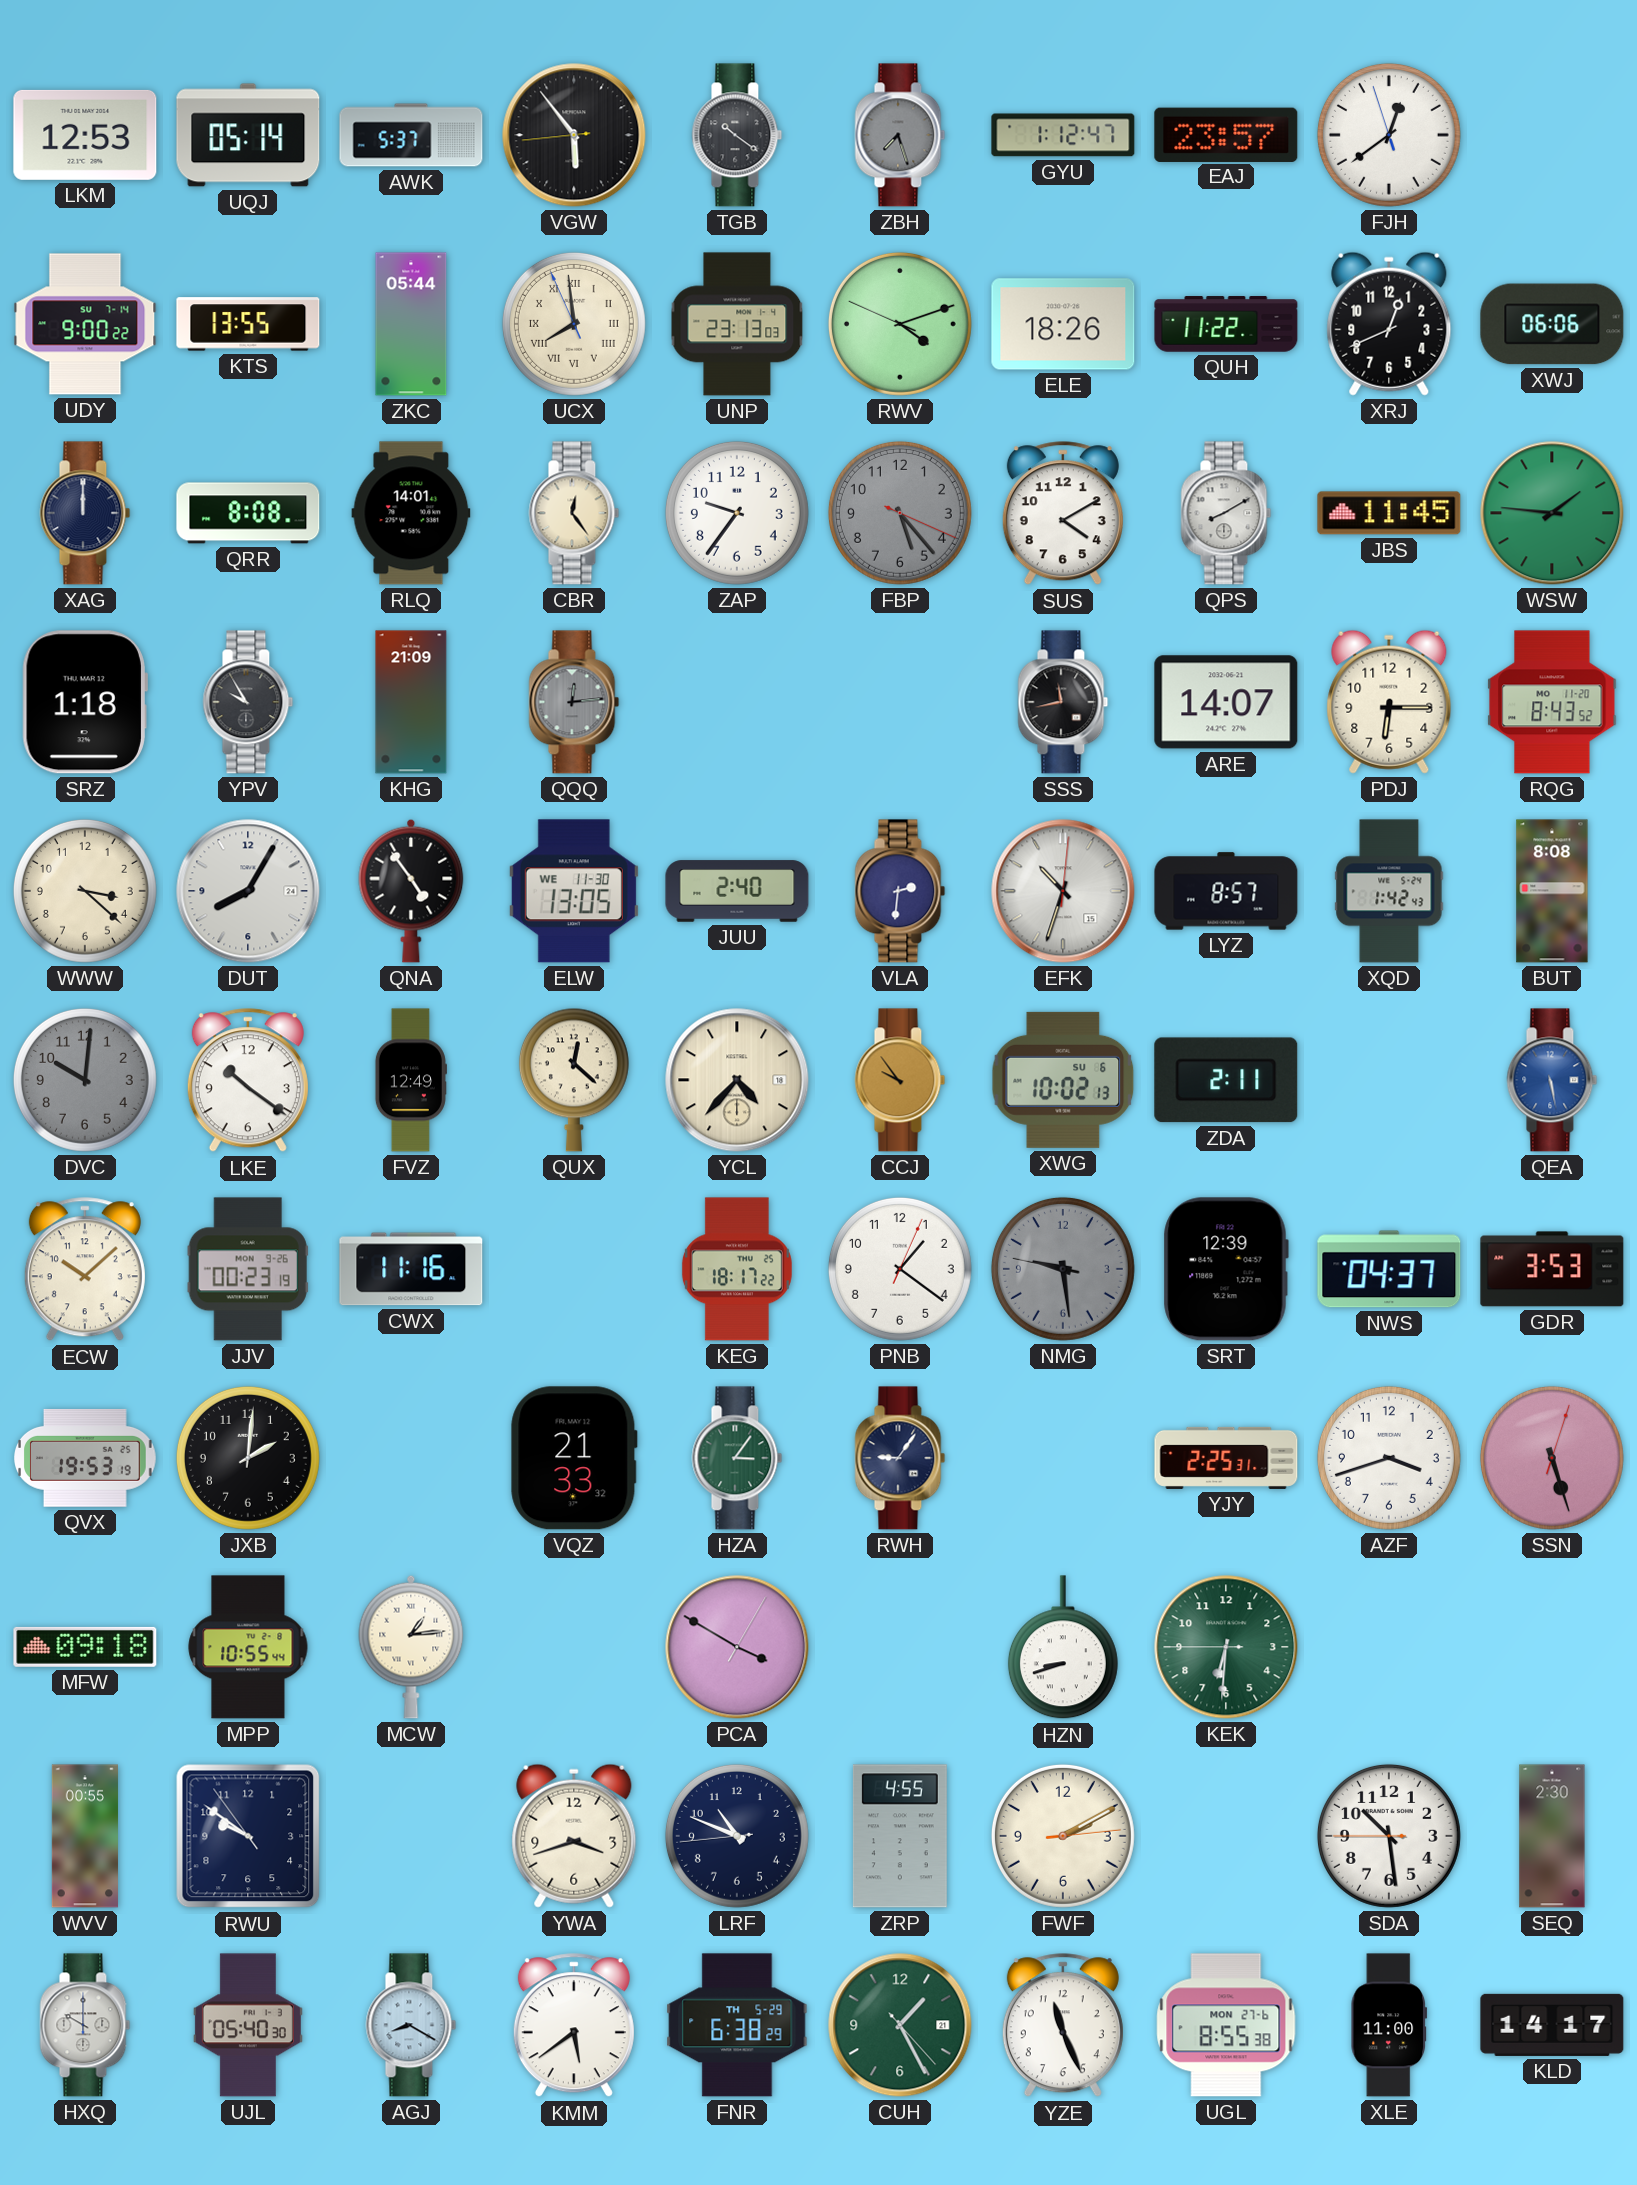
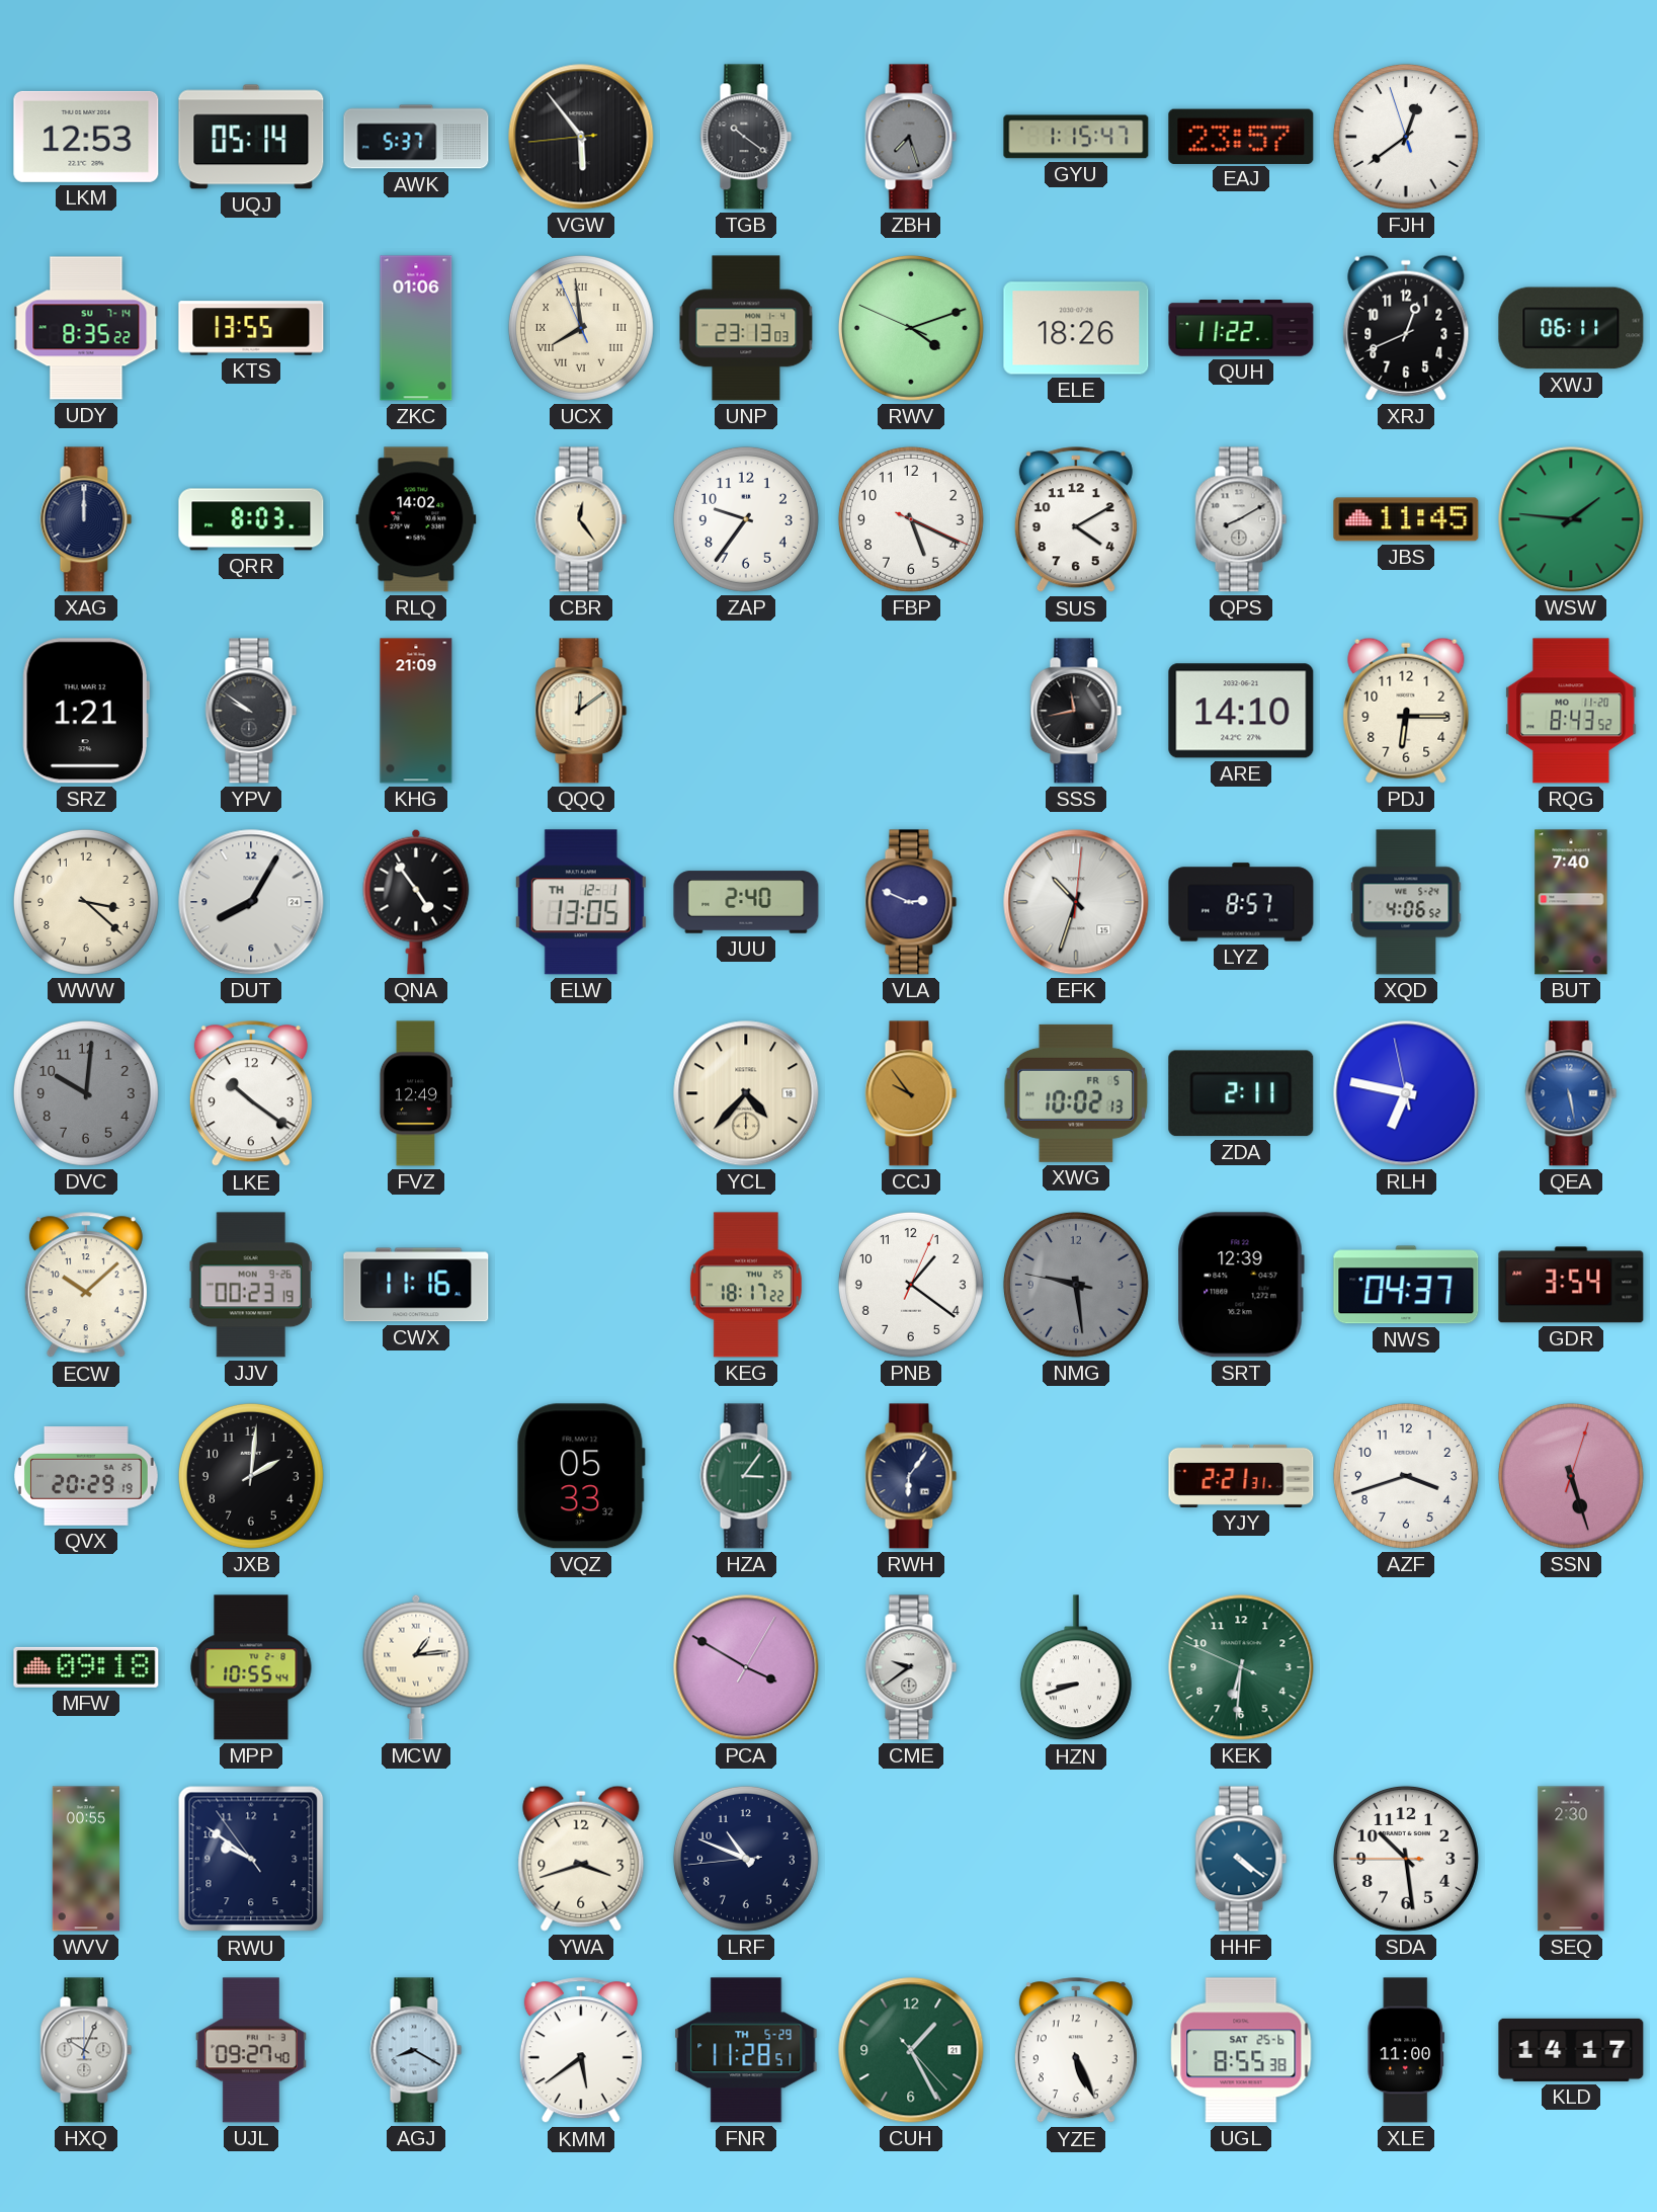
GYU: 1:12 -> 1:15 (1076, 137)
UDY: 9:00 -> 8:35 (86, 328)
ZKC: 05:44 -> 01:06 (416, 328)
XWJ: 06:06 -> 06:11 (1571, 328)
QRR: 8:08 -> 8:03 (251, 519)
RLQ: 14:01 -> 14:02 (416, 519)
FBP: 5:23 -> 5:19 (911, 519)
FBP dial: grey -> white (911, 519)
SRZ: 1:18 -> 1:21 (86, 711)
YPV: 9:55 -> 9:51 (251, 711)
QQQ: 12:14 -> 12:09 (581, 711)
QQQ dial: grey -> cream (581, 711)
ARE: 14:07 -> 14:10 (1241, 711)
ELW date: WE 11-30 -> TH 12-1 (581, 902)
VLA: 2:31 -> 2:49 (911, 902)
XQD: 1:42 -> 4:06 (1406, 902)
BUT: 8:08 -> 7:40 (1571, 902)
QUX: 12:22 -> none (574, 1080)
XWG date: SU 6 -> FR 5 (1076, 1093)
RLH: none -> 6:46 (1406, 1093)
GDR: 3:53 -> 3:54 (1571, 1285)
QVX: 19:53 -> 20:29 (87, 1476)
VQZ: 21:33 -> 05:33 (581, 1476)
RWH: 9:06 -> 6:06 (911, 1476)
YJY: 2:25 -> 2:21 (1241, 1476)
CME: none -> 9:39 (911, 1667)
KEK: 6:30:45 -> 6:30:49 (1241, 1667)
ZRP: 4:55 -> none (900, 1836)
FWF: 2:10 -> none (1063, 1836)
HHF: none -> 4:21 (1241, 1859)
HXQ: 10:00 -> 10:04 (86, 2050)
UJL: 05:40 -> 09:27 (251, 2050)
FNR: 6:38 -> 11:28 (746, 2050)
YZE: 11:26 -> 5:26 (1076, 2051)
UGL date: MON 27-6 -> SAT 25-6 (1241, 2050)
